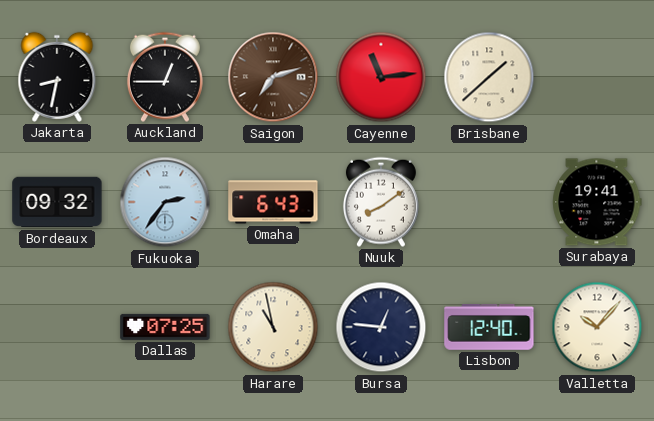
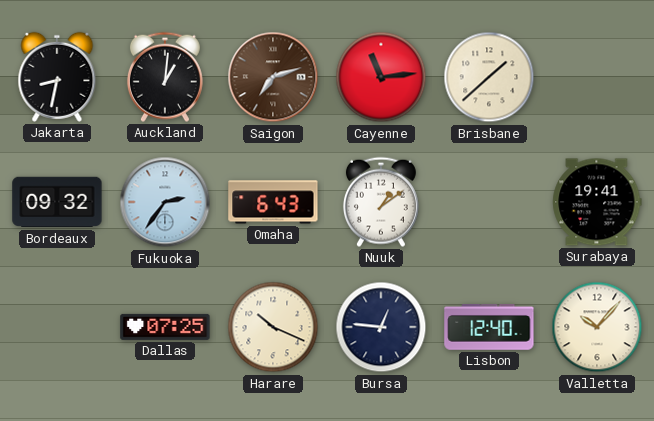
Auckland: 12:45 -> 1:01 (165, 77)
Nuuk: 8:09 -> 1:09 (381, 202)
Harare: 10:58 -> 10:19 (273, 327)
